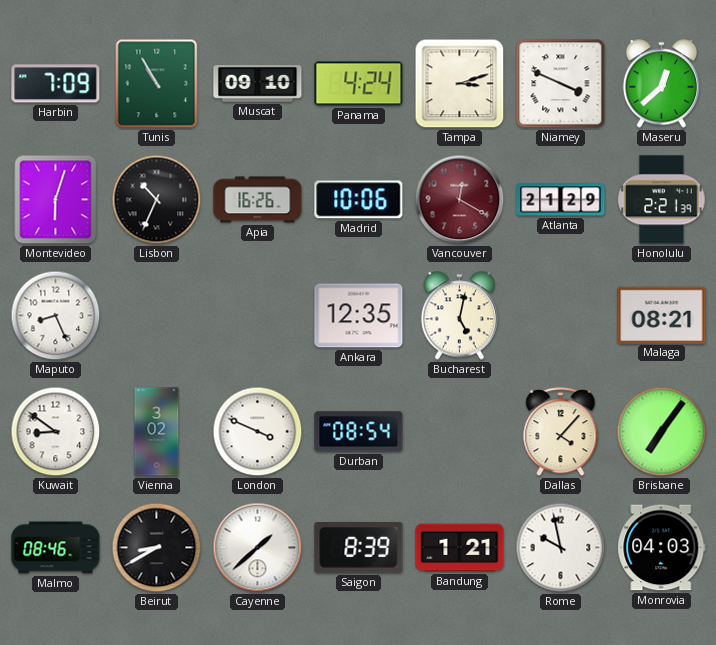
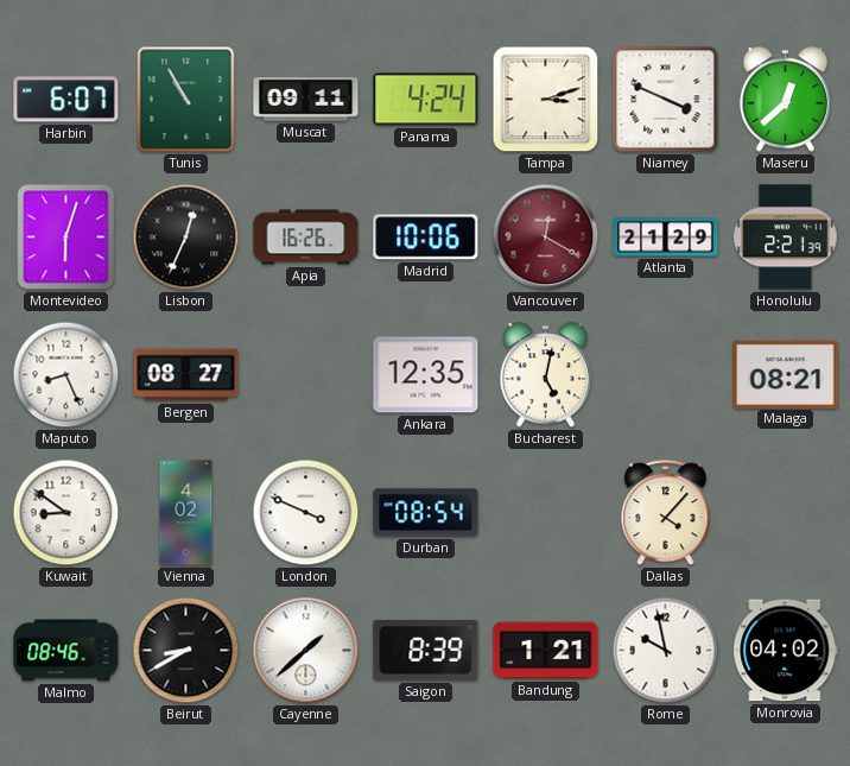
Harbin: 7:09 -> 6:07 (66, 100)
Muscat: 09:10 -> 09:11 (306, 100)
Lisbon: 10:34 -> 12:34 (186, 238)
Bergen: none -> 08:27 (186, 375)
Vienna: 3:02 -> 4:02 (186, 513)
Brisbane: 7:06 -> none (662, 432)
Monrovia: 04:03 -> 04:02 (786, 651)
